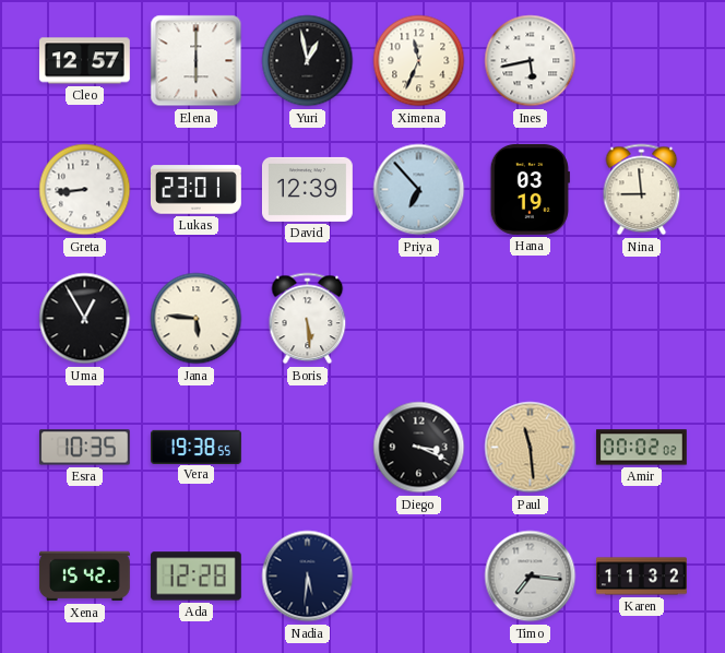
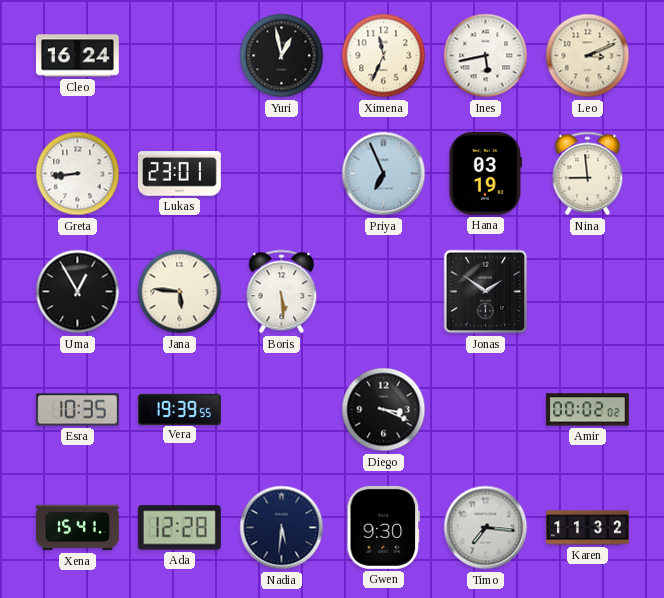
Cleo: 12:57 -> 16:24 (77, 56)
Elena: 6:00 -> none (197, 61)
Leo: none -> 3:11 (588, 56)
David: 12:39 -> none (307, 189)
Priya: 6:53 -> 6:56 (384, 174)
Jonas: none -> 1:51 (486, 292)
Vera: 19:38 -> 19:39 (180, 409)
Paul: 11:29 -> none (531, 448)
Xena: 15:42 -> 15:41 (77, 528)
Gwen: none -> 9:30 (384, 527)
